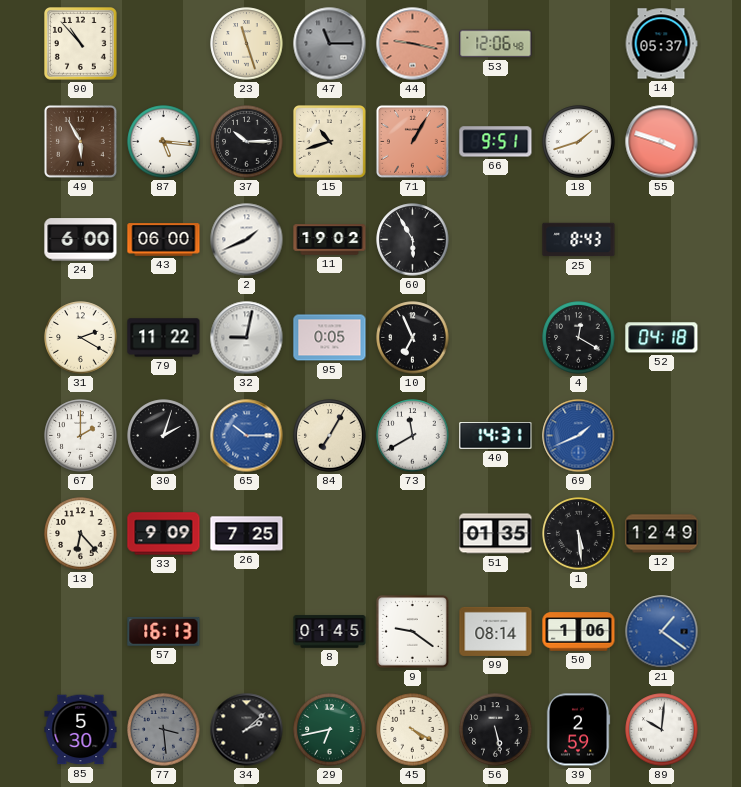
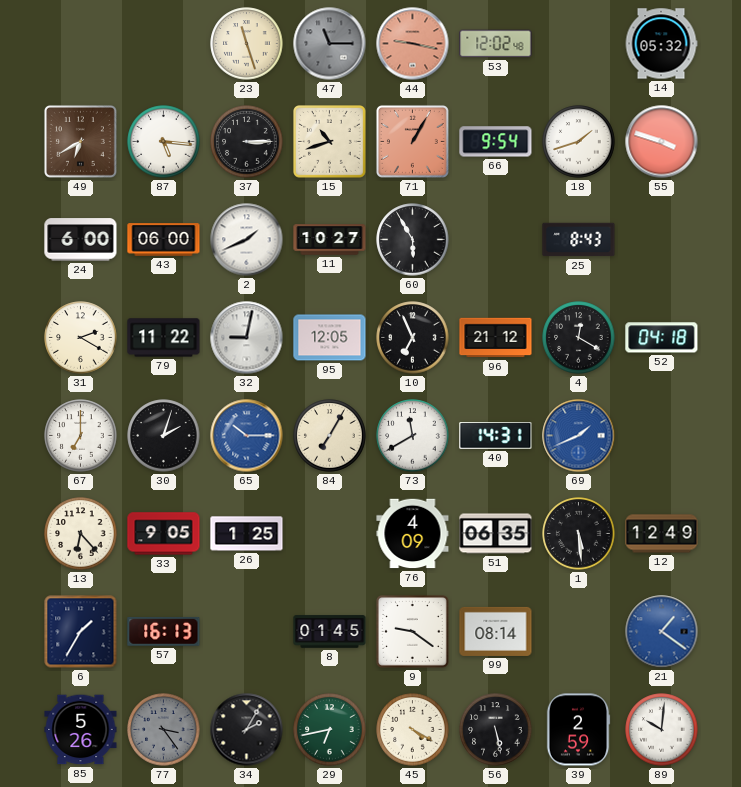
90: 10:53 -> none (81, 44)
53: 12:06 -> 12:02 (496, 44)
14: 05:37 -> 05:32 (661, 44)
49: 5:55 -> 6:40 (80, 141)
37: 10:15 -> 3:15 (247, 142)
66: 9:51 -> 9:54 (496, 142)
11: 19:02 -> 10:27 (330, 240)
95: 0:05 -> 12:05 (330, 338)
96: none -> 21:12 (496, 338)
67: 2:00 -> 7:00 (81, 436)
33: 9:09 -> 9:05 (164, 534)
26: 7:25 -> 1:25 (247, 534)
76: none -> 4:09 (413, 534)
51: 01:35 -> 06:35 (496, 534)
6: none -> 1:35 (81, 632)
50: 1:06 -> none (579, 632)
85: 5:30 -> 5:26 (81, 730)
77: 3:29 -> 3:24 (164, 730)
34: 2:08 -> 2:05 (247, 730)
